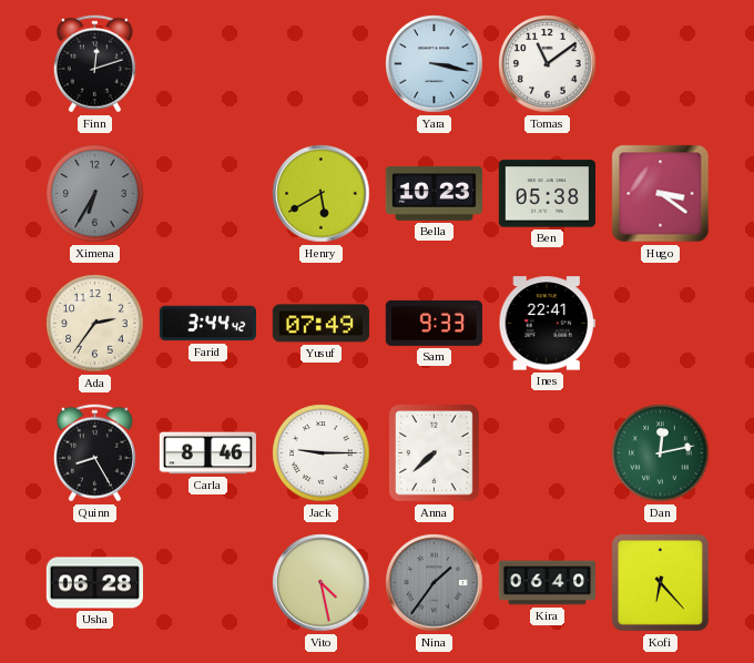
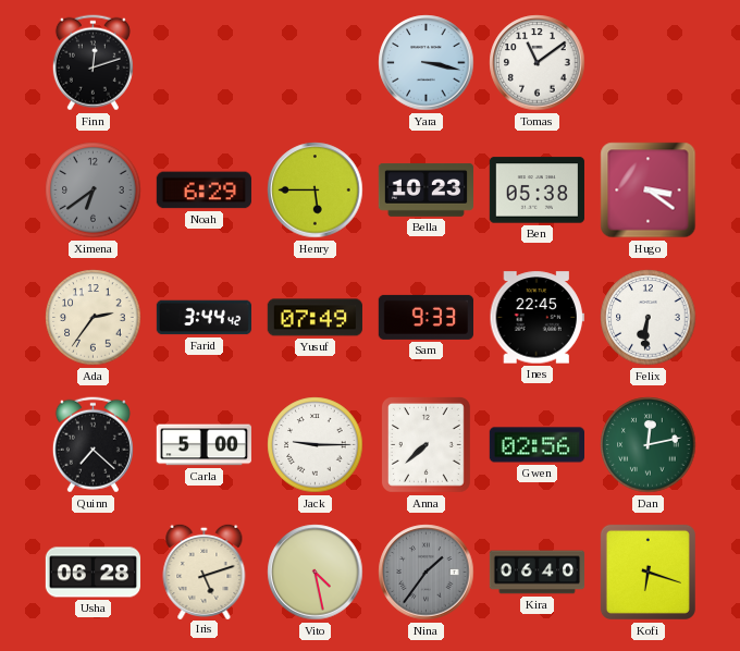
Ximena: 6:35 -> 6:39 (94, 191)
Noah: none -> 6:29 (203, 191)
Henry: 5:40 -> 5:45 (316, 191)
Ines: 22:41 -> 22:45 (536, 318)
Felix: none -> 6:31 (649, 318)
Quinn: 8:25 -> 7:22 (92, 445)
Carla: 8:46 -> 5:00 (203, 445)
Gwen: none -> 02:56 (536, 445)
Iris: none -> 5:12 (205, 570)
Kofi: 6:23 -> 6:18 (647, 572)
